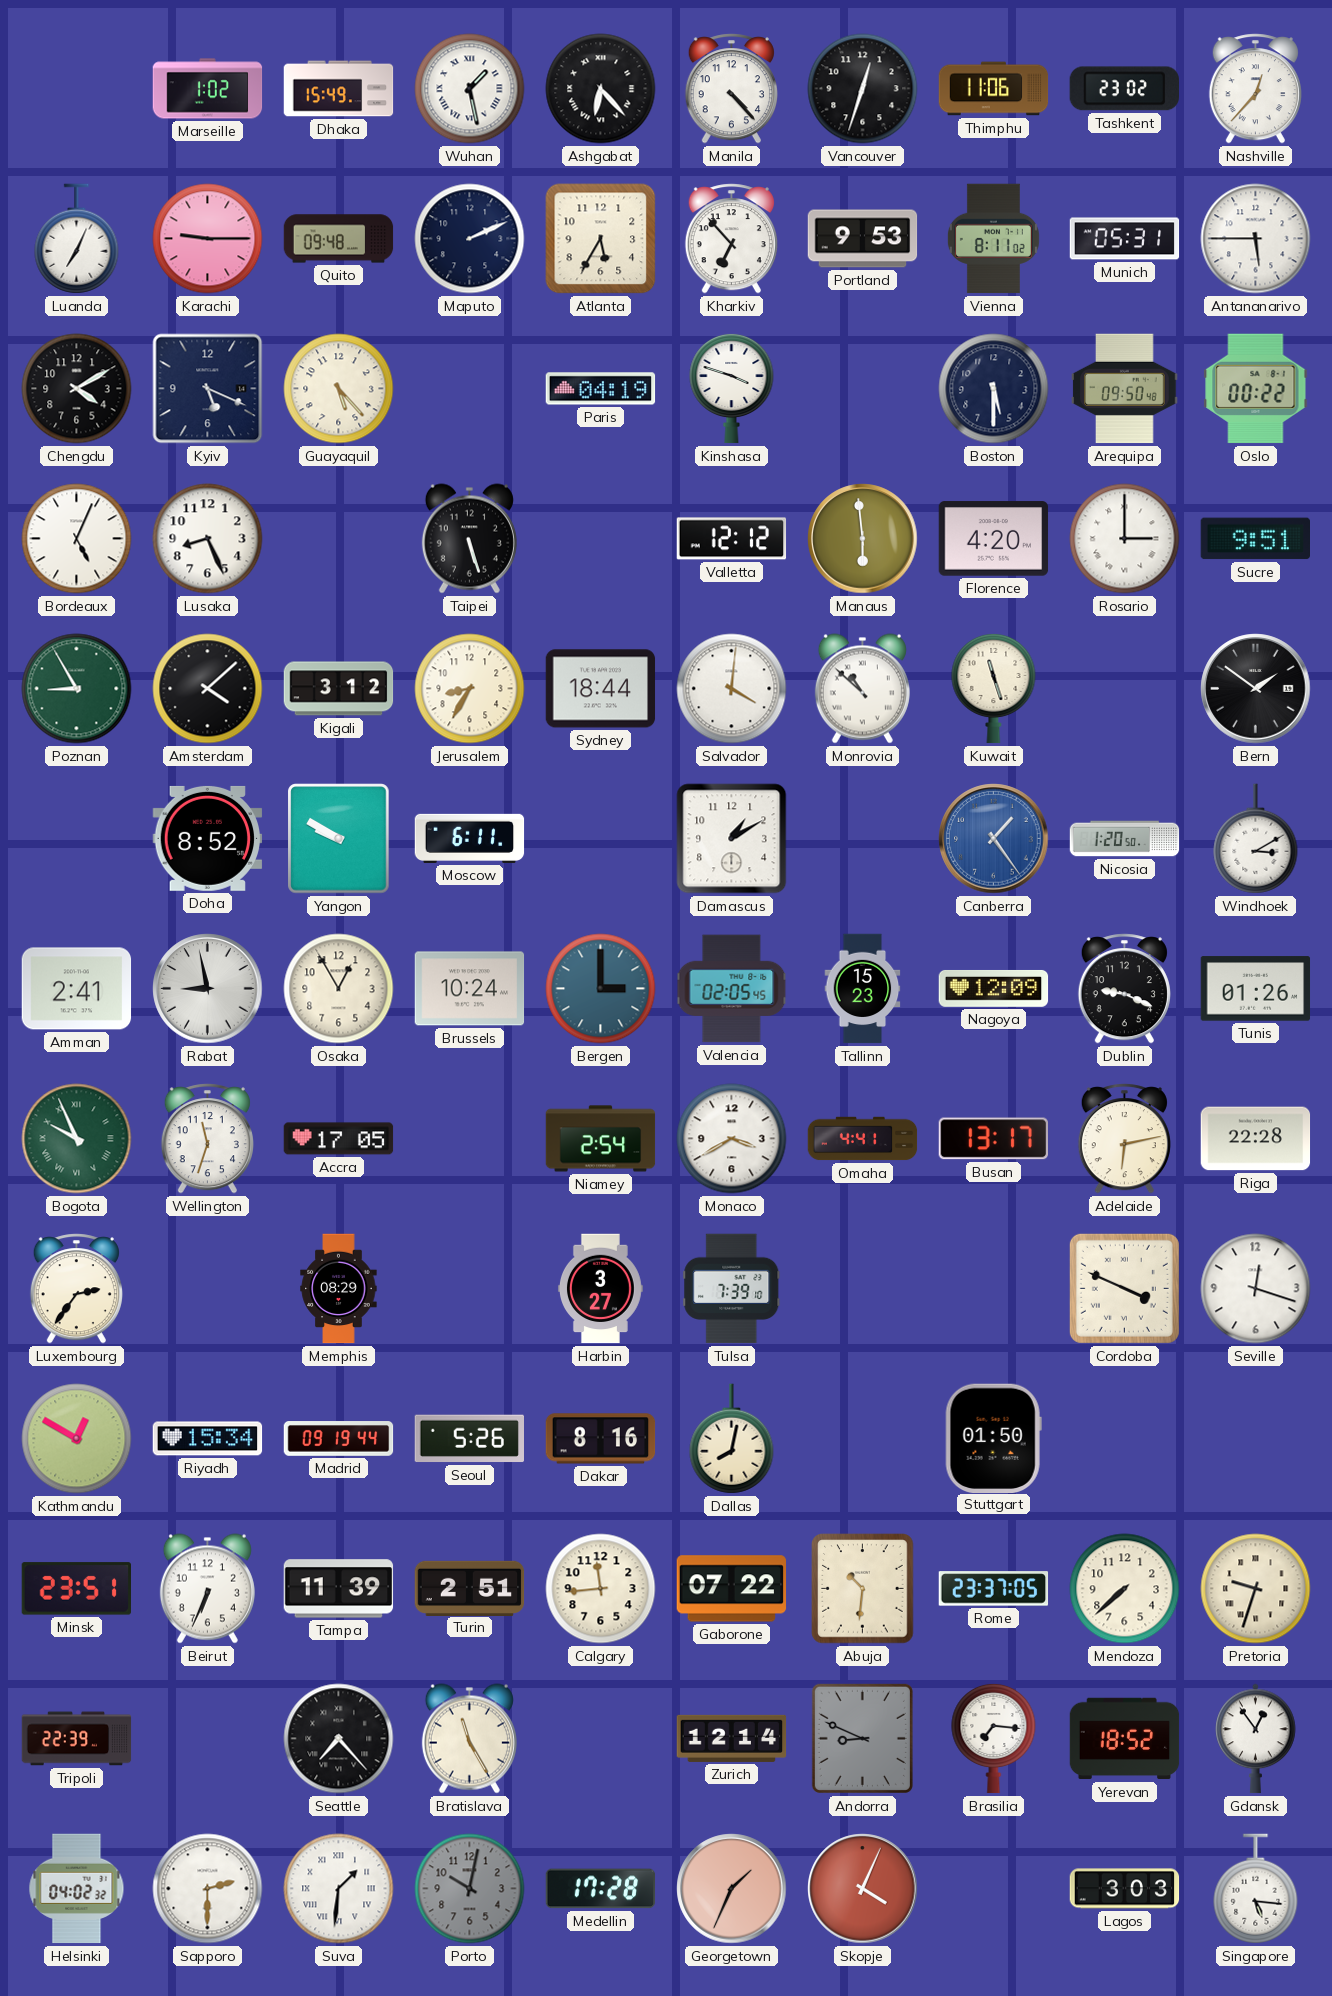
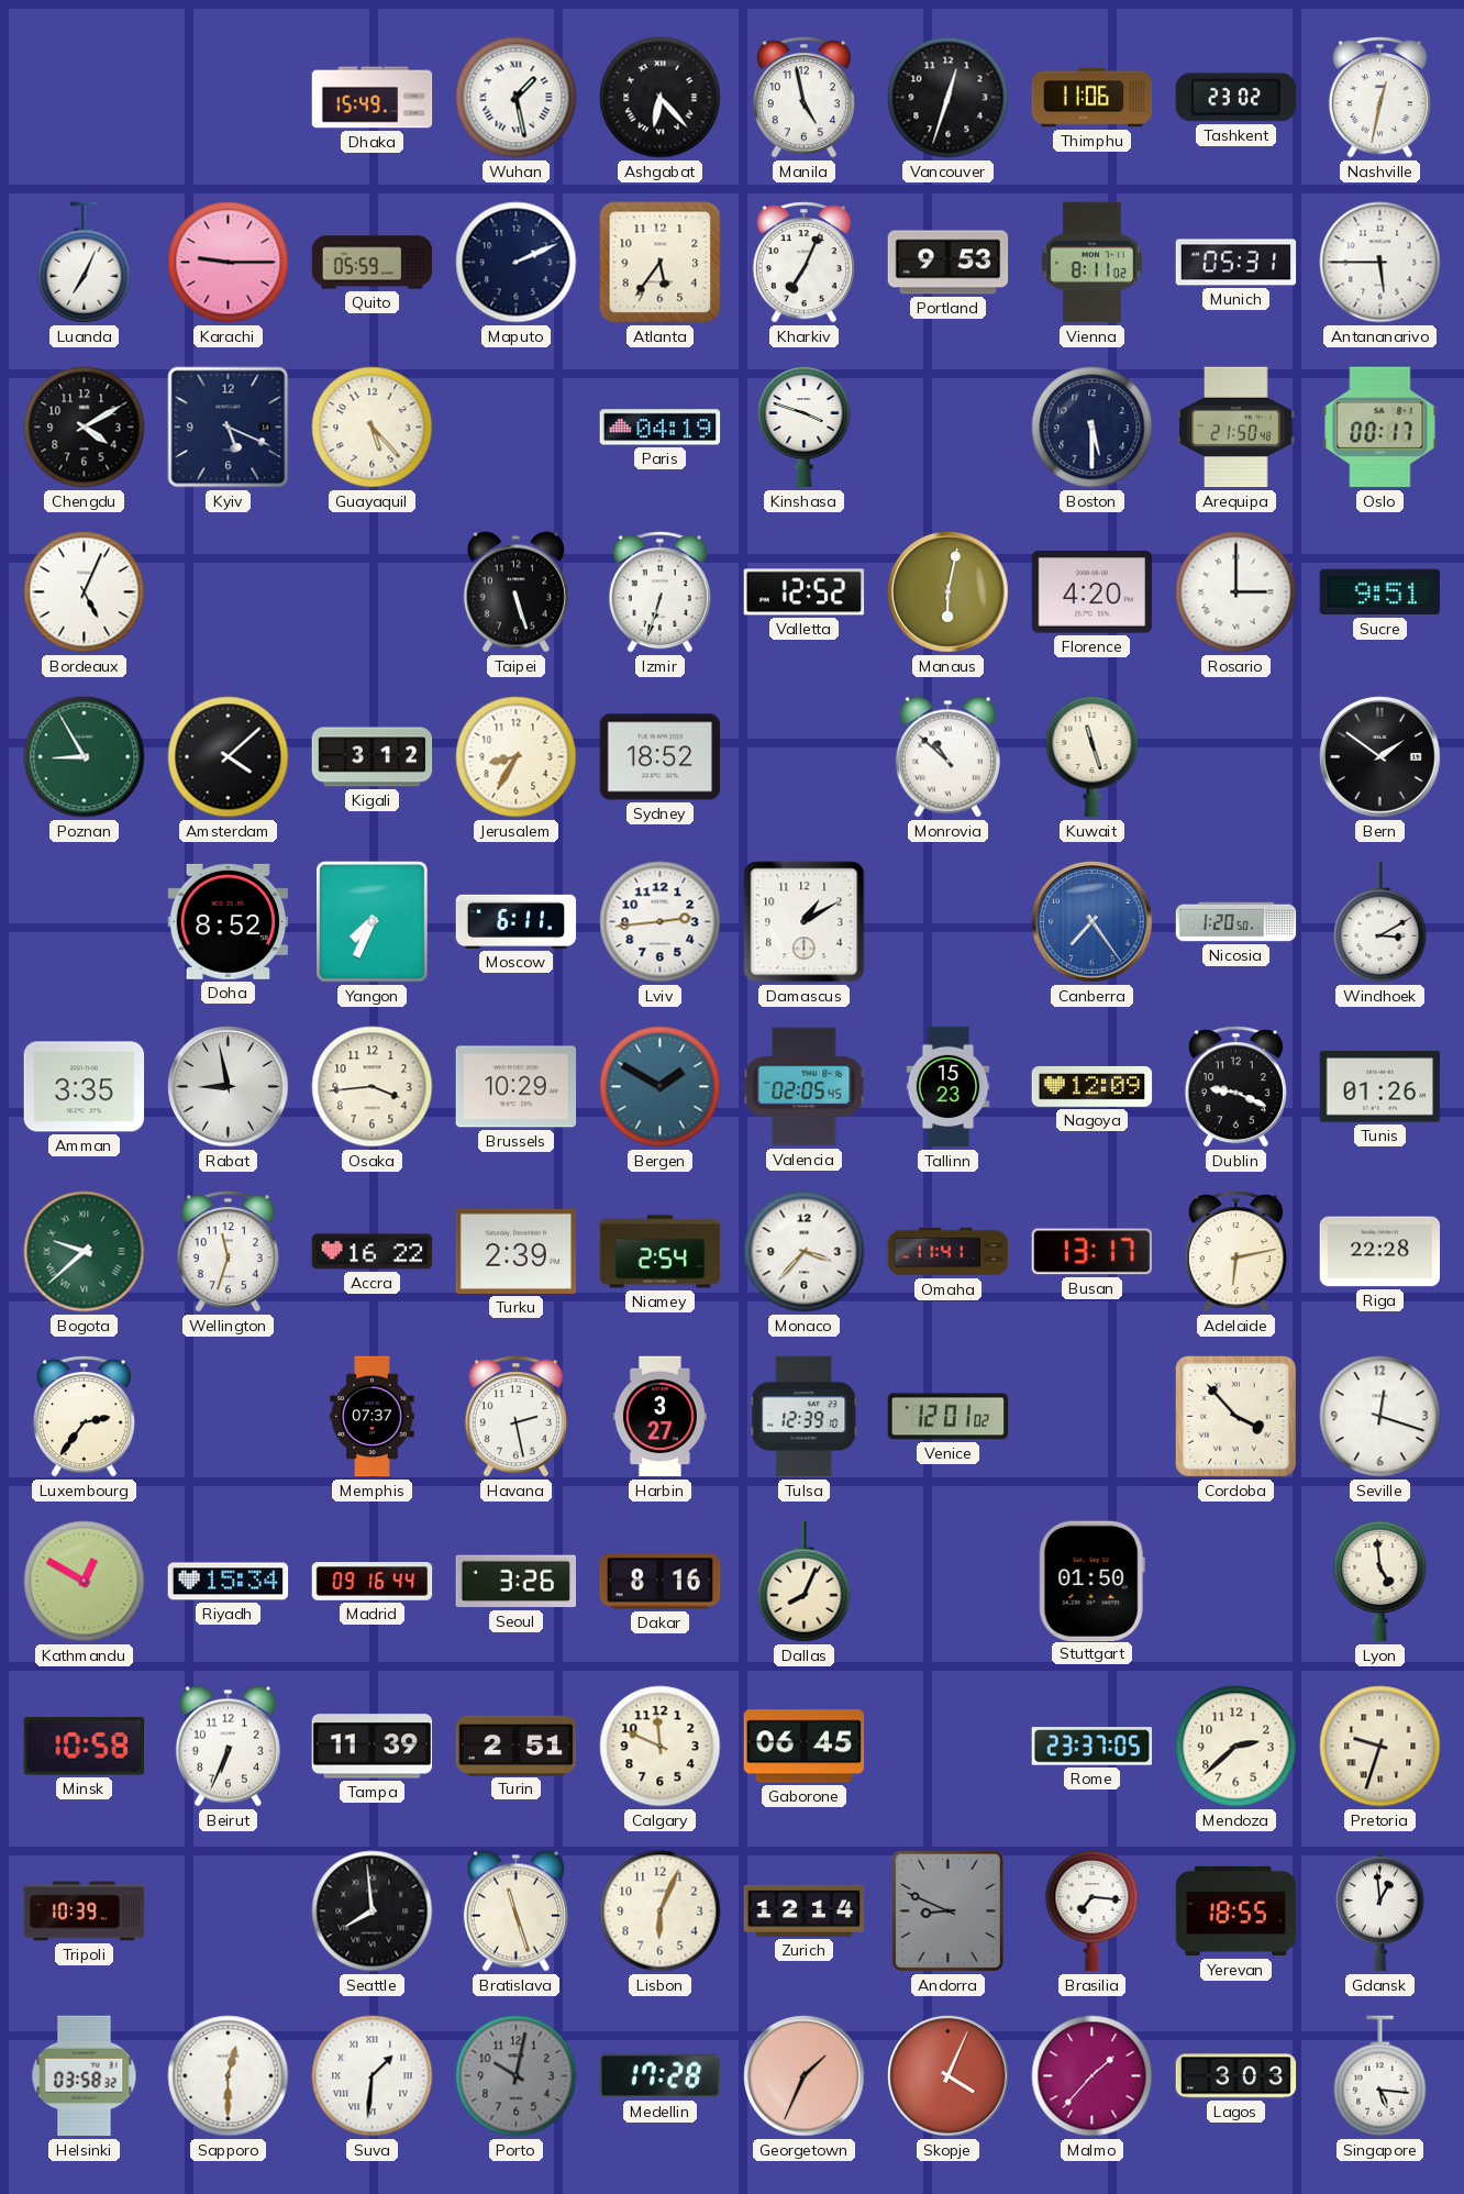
Marseille: 1:02 -> none (208, 89)
Manila: 4:23 -> 4:58 (803, 98)
Nashville: 12:37 -> 12:32 (1379, 98)
Quito: 09:48 -> 05:59 (373, 263)
Atlanta: 5:35 -> 5:36 (661, 263)
Kharkiv: 6:53 -> 7:04 (803, 263)
Arequipa: 09:50 -> 21:50 (1236, 428)
Oslo: 00:22 -> 00:17 (1380, 428)
Lusaka: 8:26 -> none (208, 539)
Izmir: none -> 6:33 (659, 592)
Valletta: 12:12 -> 12:52 (805, 592)
Manaus: 5:59 -> 6:02 (949, 592)
Sydney: 18:44 -> 18:52 (661, 757)
Salvador: 4:01 -> none (732, 689)
Yangon: 9:50 -> 7:34 (373, 922)
Lviv: none -> 2:44 (661, 922)
Canberra: 1:24 -> 7:24 (1093, 922)
Amman: 2:41 -> 3:35 (85, 1087)
Osaka: 12:55 -> 3:44 (373, 1087)
Brussels: 10:24 -> 10:29 (517, 1087)
Bergen: 3:00 -> 1:50 (661, 1087)
Bogota: 9:56 -> 9:38 (85, 1252)
Accra: 17:05 -> 16:22 (373, 1252)
Turku: none -> 2:39 (517, 1251)
Monaco: 3:40 -> 3:37 (805, 1252)
Omaha: 4:41 -> 11:41 (949, 1252)
Memphis: 08:29 -> 07:37 (373, 1417)
Havana: none -> 2:28 (515, 1417)
Tulsa: 7:39 -> 12:39 (805, 1417)
Venice: none -> 12:01 (949, 1417)
Cordoba: 3:49 -> 3:53 (1235, 1416)
Madrid: 09:19 -> 09:16 (373, 1582)
Seoul: 5:26 -> 3:26 (515, 1582)
Dallas: 8:02 -> 8:04 (805, 1582)
Lyon: none -> 4:59 (1380, 1581)
Minsk: 23:51 -> 10:58 (84, 1747)
Calgary: 11:44 -> 11:49 (661, 1747)
Gaborone: 07:22 -> 06:45 (805, 1747)
Abuja: 10:31 -> none (863, 1589)
Mendoza: 7:38 -> 2:38 (1236, 1747)
Tripoli: 22:39 -> 10:39 (85, 1912)
Seattle: 7:23 -> 7:59 (373, 1912)
Bratislava: 11:25 -> 11:27 (515, 1912)
Lisbon: none -> 6:04 (661, 1912)
Yerevan: 18:52 -> 18:55 (1236, 1912)
Gdansk: 12:54 -> 12:59 (1380, 1912)
Helsinki: 04:02 -> 03:58 (85, 2076)
Sapporo: 2:30 -> 12:30 (229, 2076)
Malmo: none -> 1:37 (1093, 2076)
